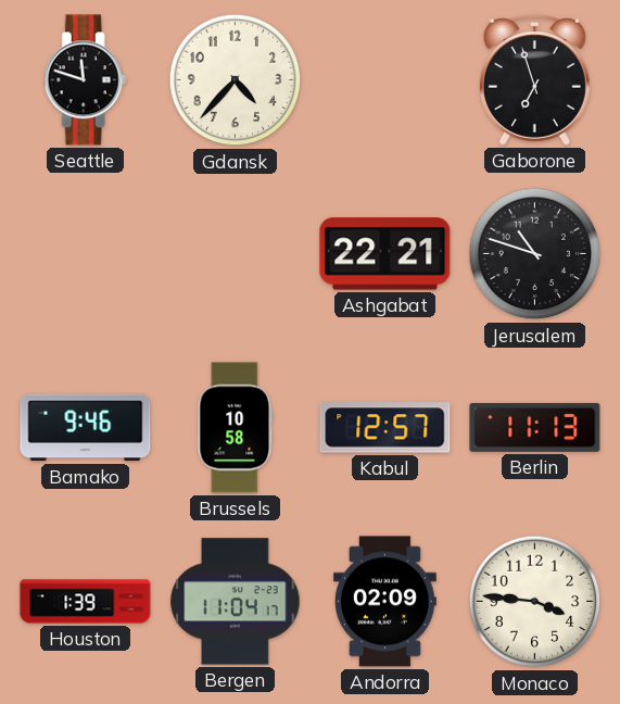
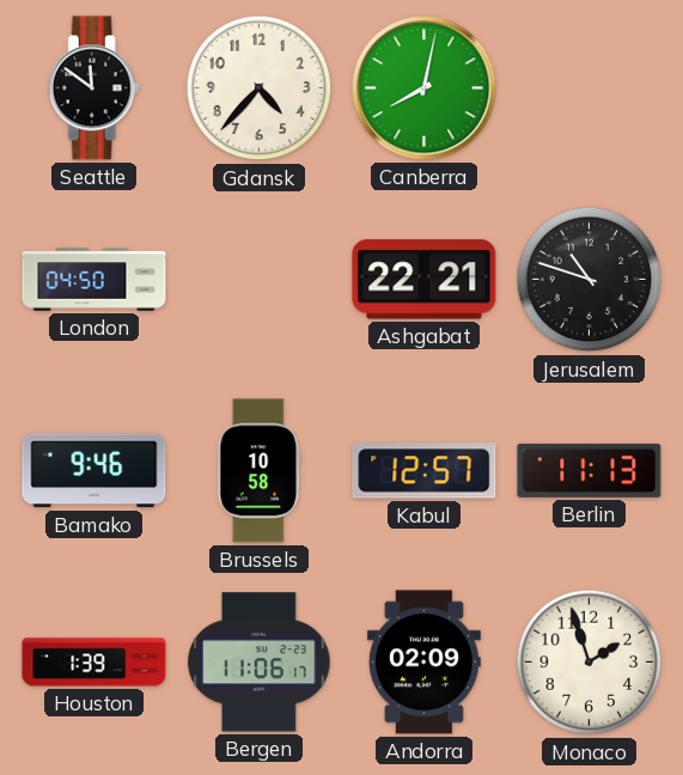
Seattle: 11:48 -> 11:51 (93, 89)
Canberra: none -> 8:02 (425, 89)
Gaborone: 6:57 -> none (534, 79)
London: none -> 04:50 (94, 280)
Bergen: 11:04 -> 11:06 (260, 663)
Monaco: 3:46 -> 1:57 (590, 663)
